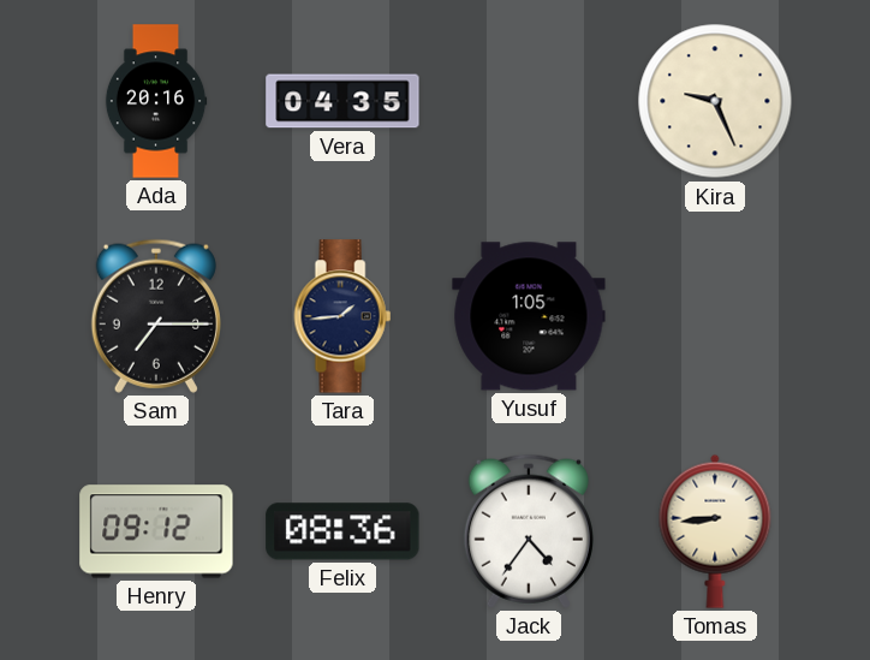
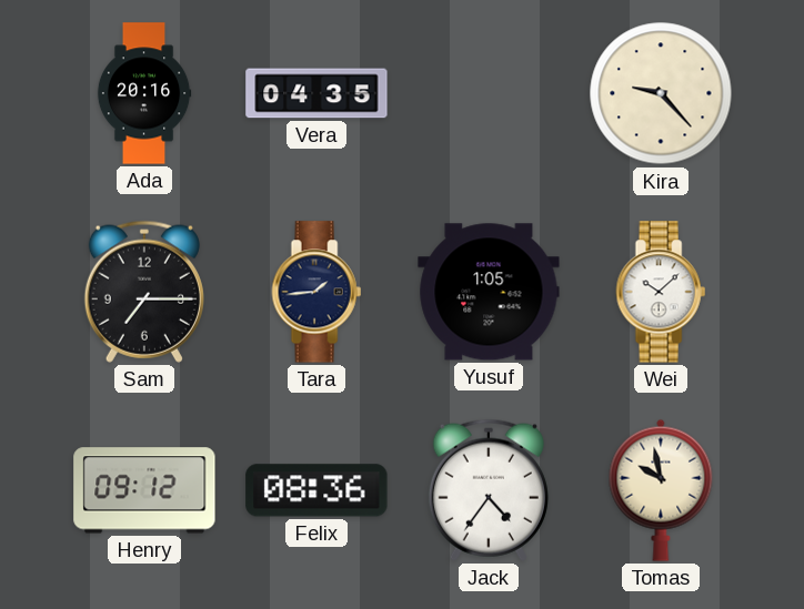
Kira: 9:26 -> 9:23 (661, 93)
Wei: none -> 10:08 (661, 292)
Tomas: 8:44 -> 9:58 (661, 490)
